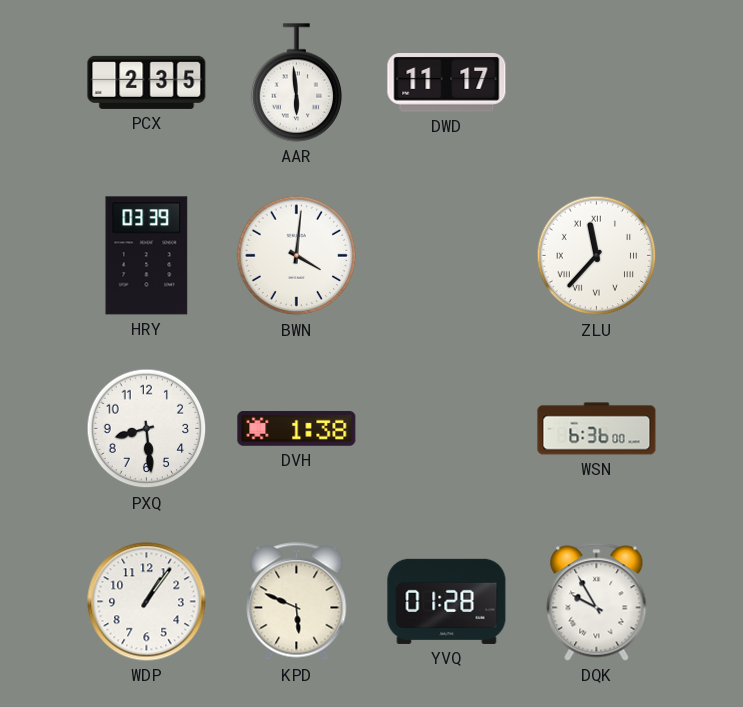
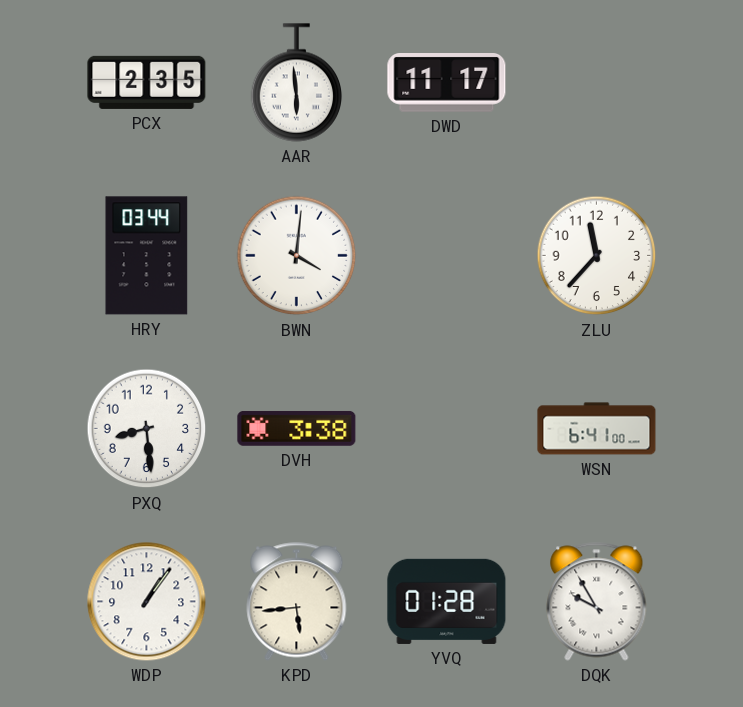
HRY: 03:39 -> 03:44 (147, 256)
ZLU numerals: Roman -> Arabic (597, 256)
DVH: 1:38 -> 3:38 (297, 428)
WSN: 6:36 -> 6:41 (597, 429)
KPD: 5:49 -> 5:44 (297, 602)
